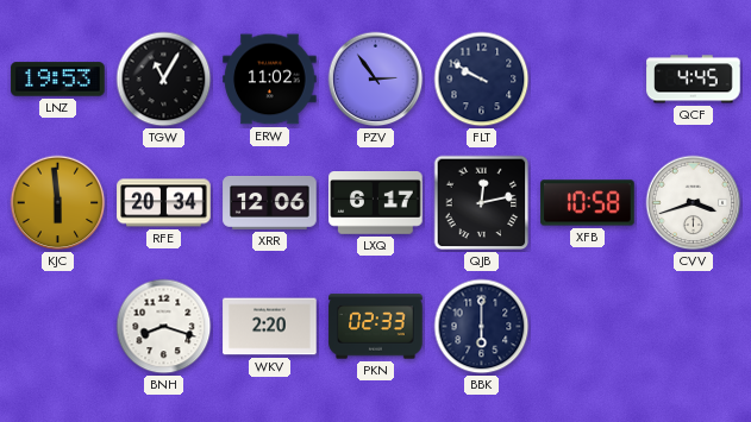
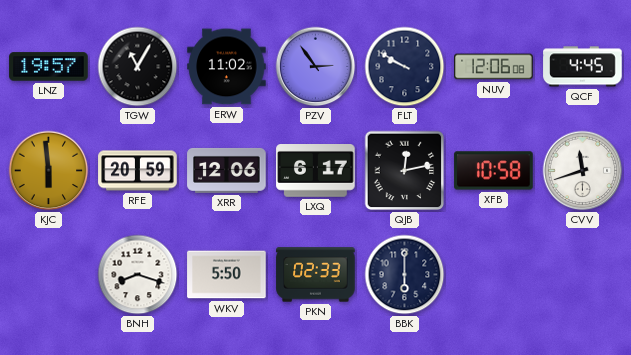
LNZ: 19:53 -> 19:57 (49, 67)
NUV: none -> 12:06 (494, 67)
RFE: 20:34 -> 20:59 (138, 171)
CVV: 3:42 -> 11:42 (583, 171)
WKV: 2:20 -> 5:50 (227, 275)
